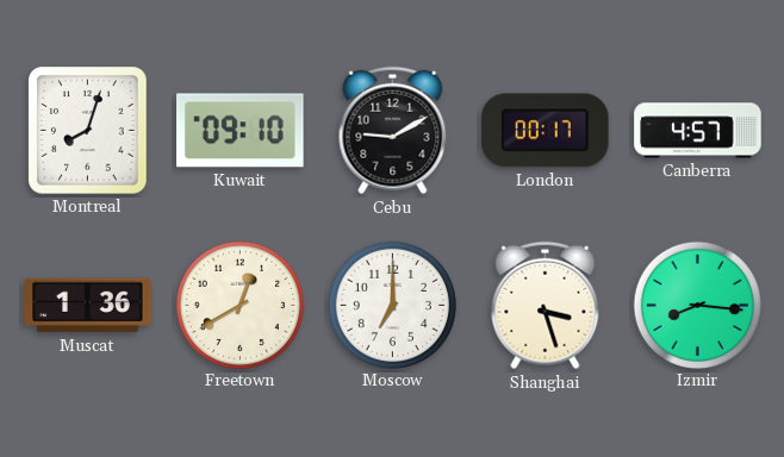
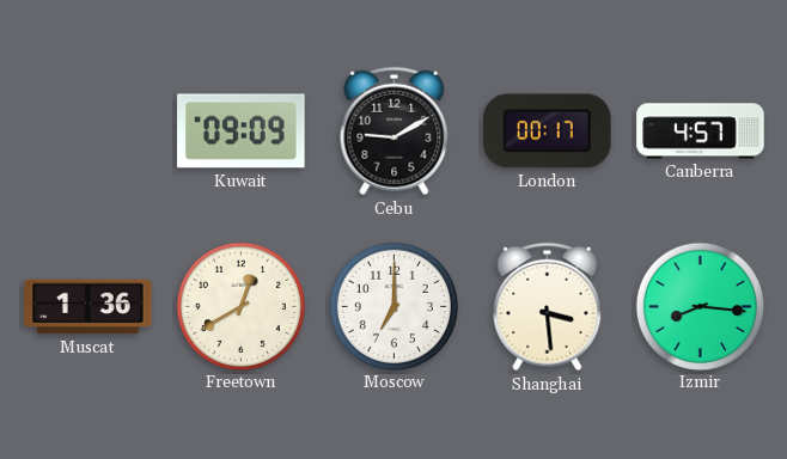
Montreal: 8:03 -> none (88, 131)
Kuwait: 09:10 -> 09:09 (242, 131)
Shanghai: 3:27 -> 3:29 (548, 307)
